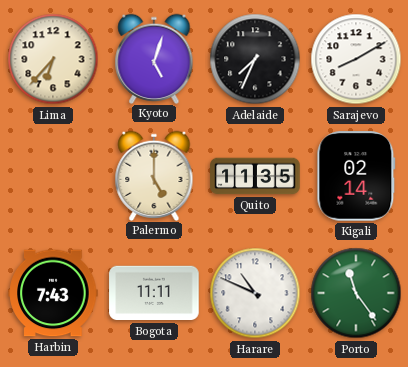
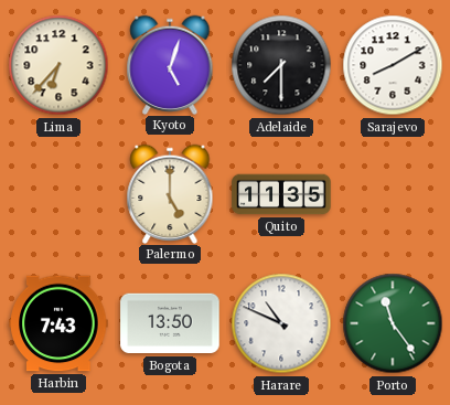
Adelaide: 7:34 -> 7:30 (281, 65)
Kigali: 02:14 -> none (356, 176)
Bogota: 11:11 -> 13:50 (170, 323)
